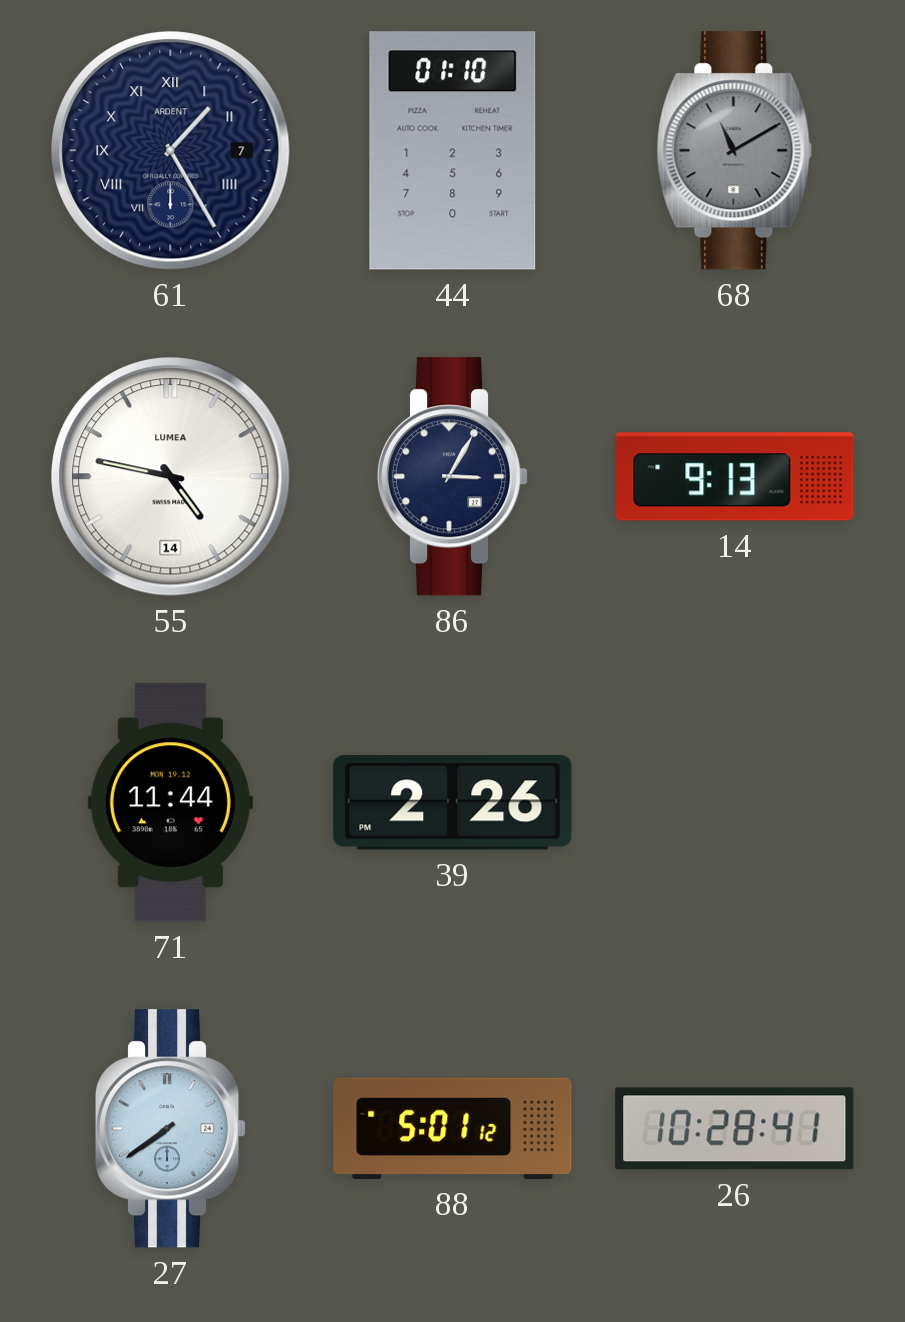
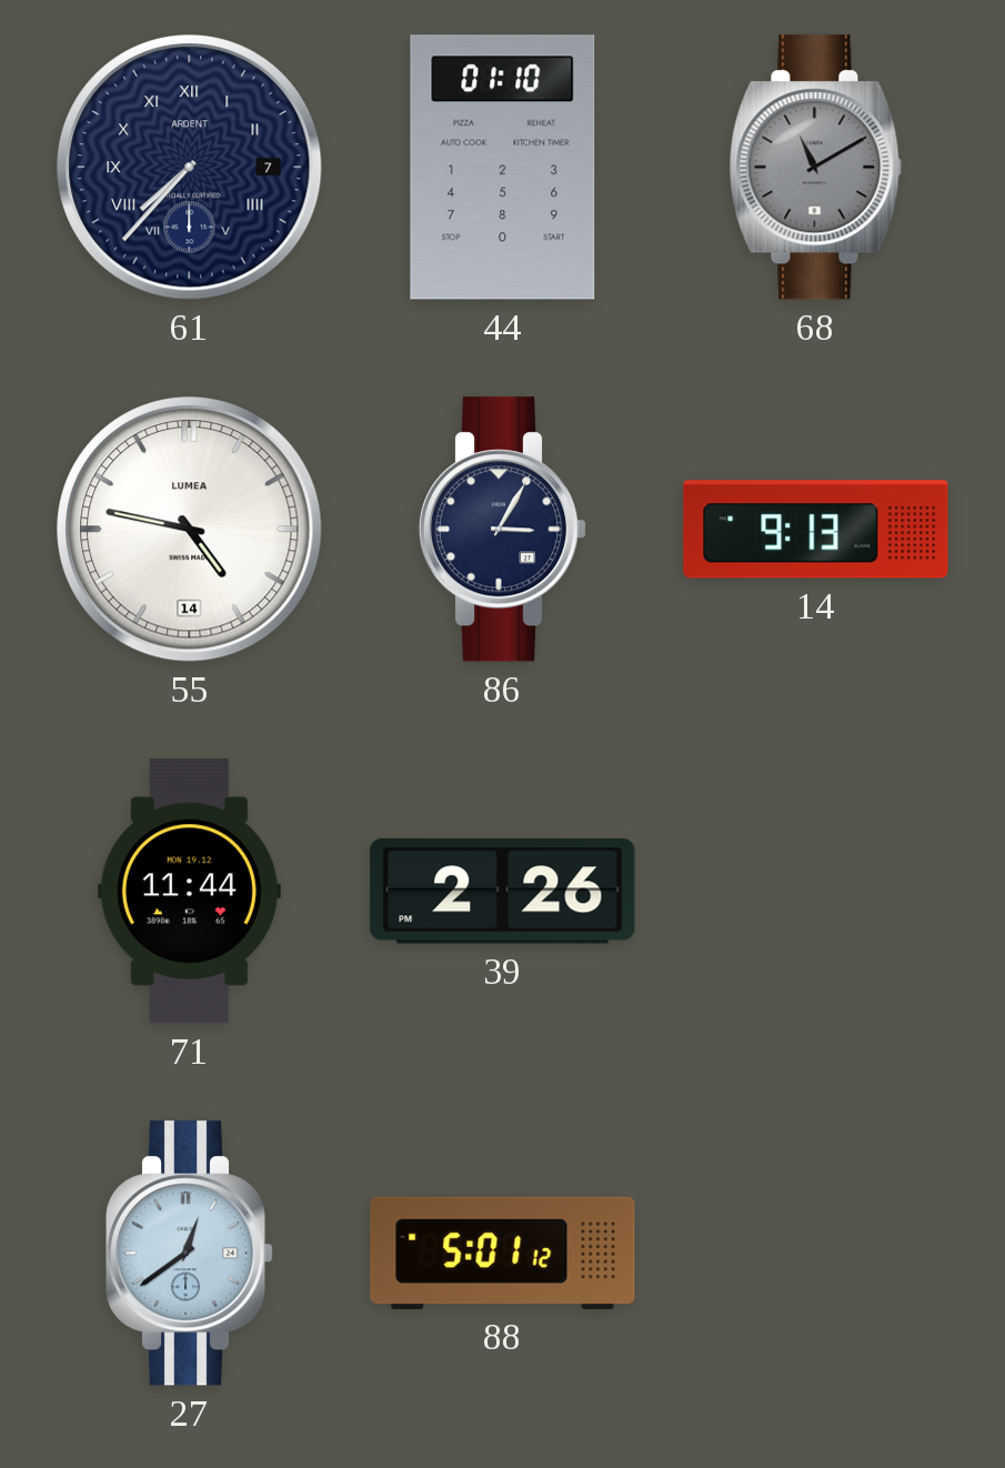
61: 1:25 -> 7:37 (190, 168)
27: 7:39 -> 12:39 (190, 1254)
26: 10:28 -> none (735, 1129)
